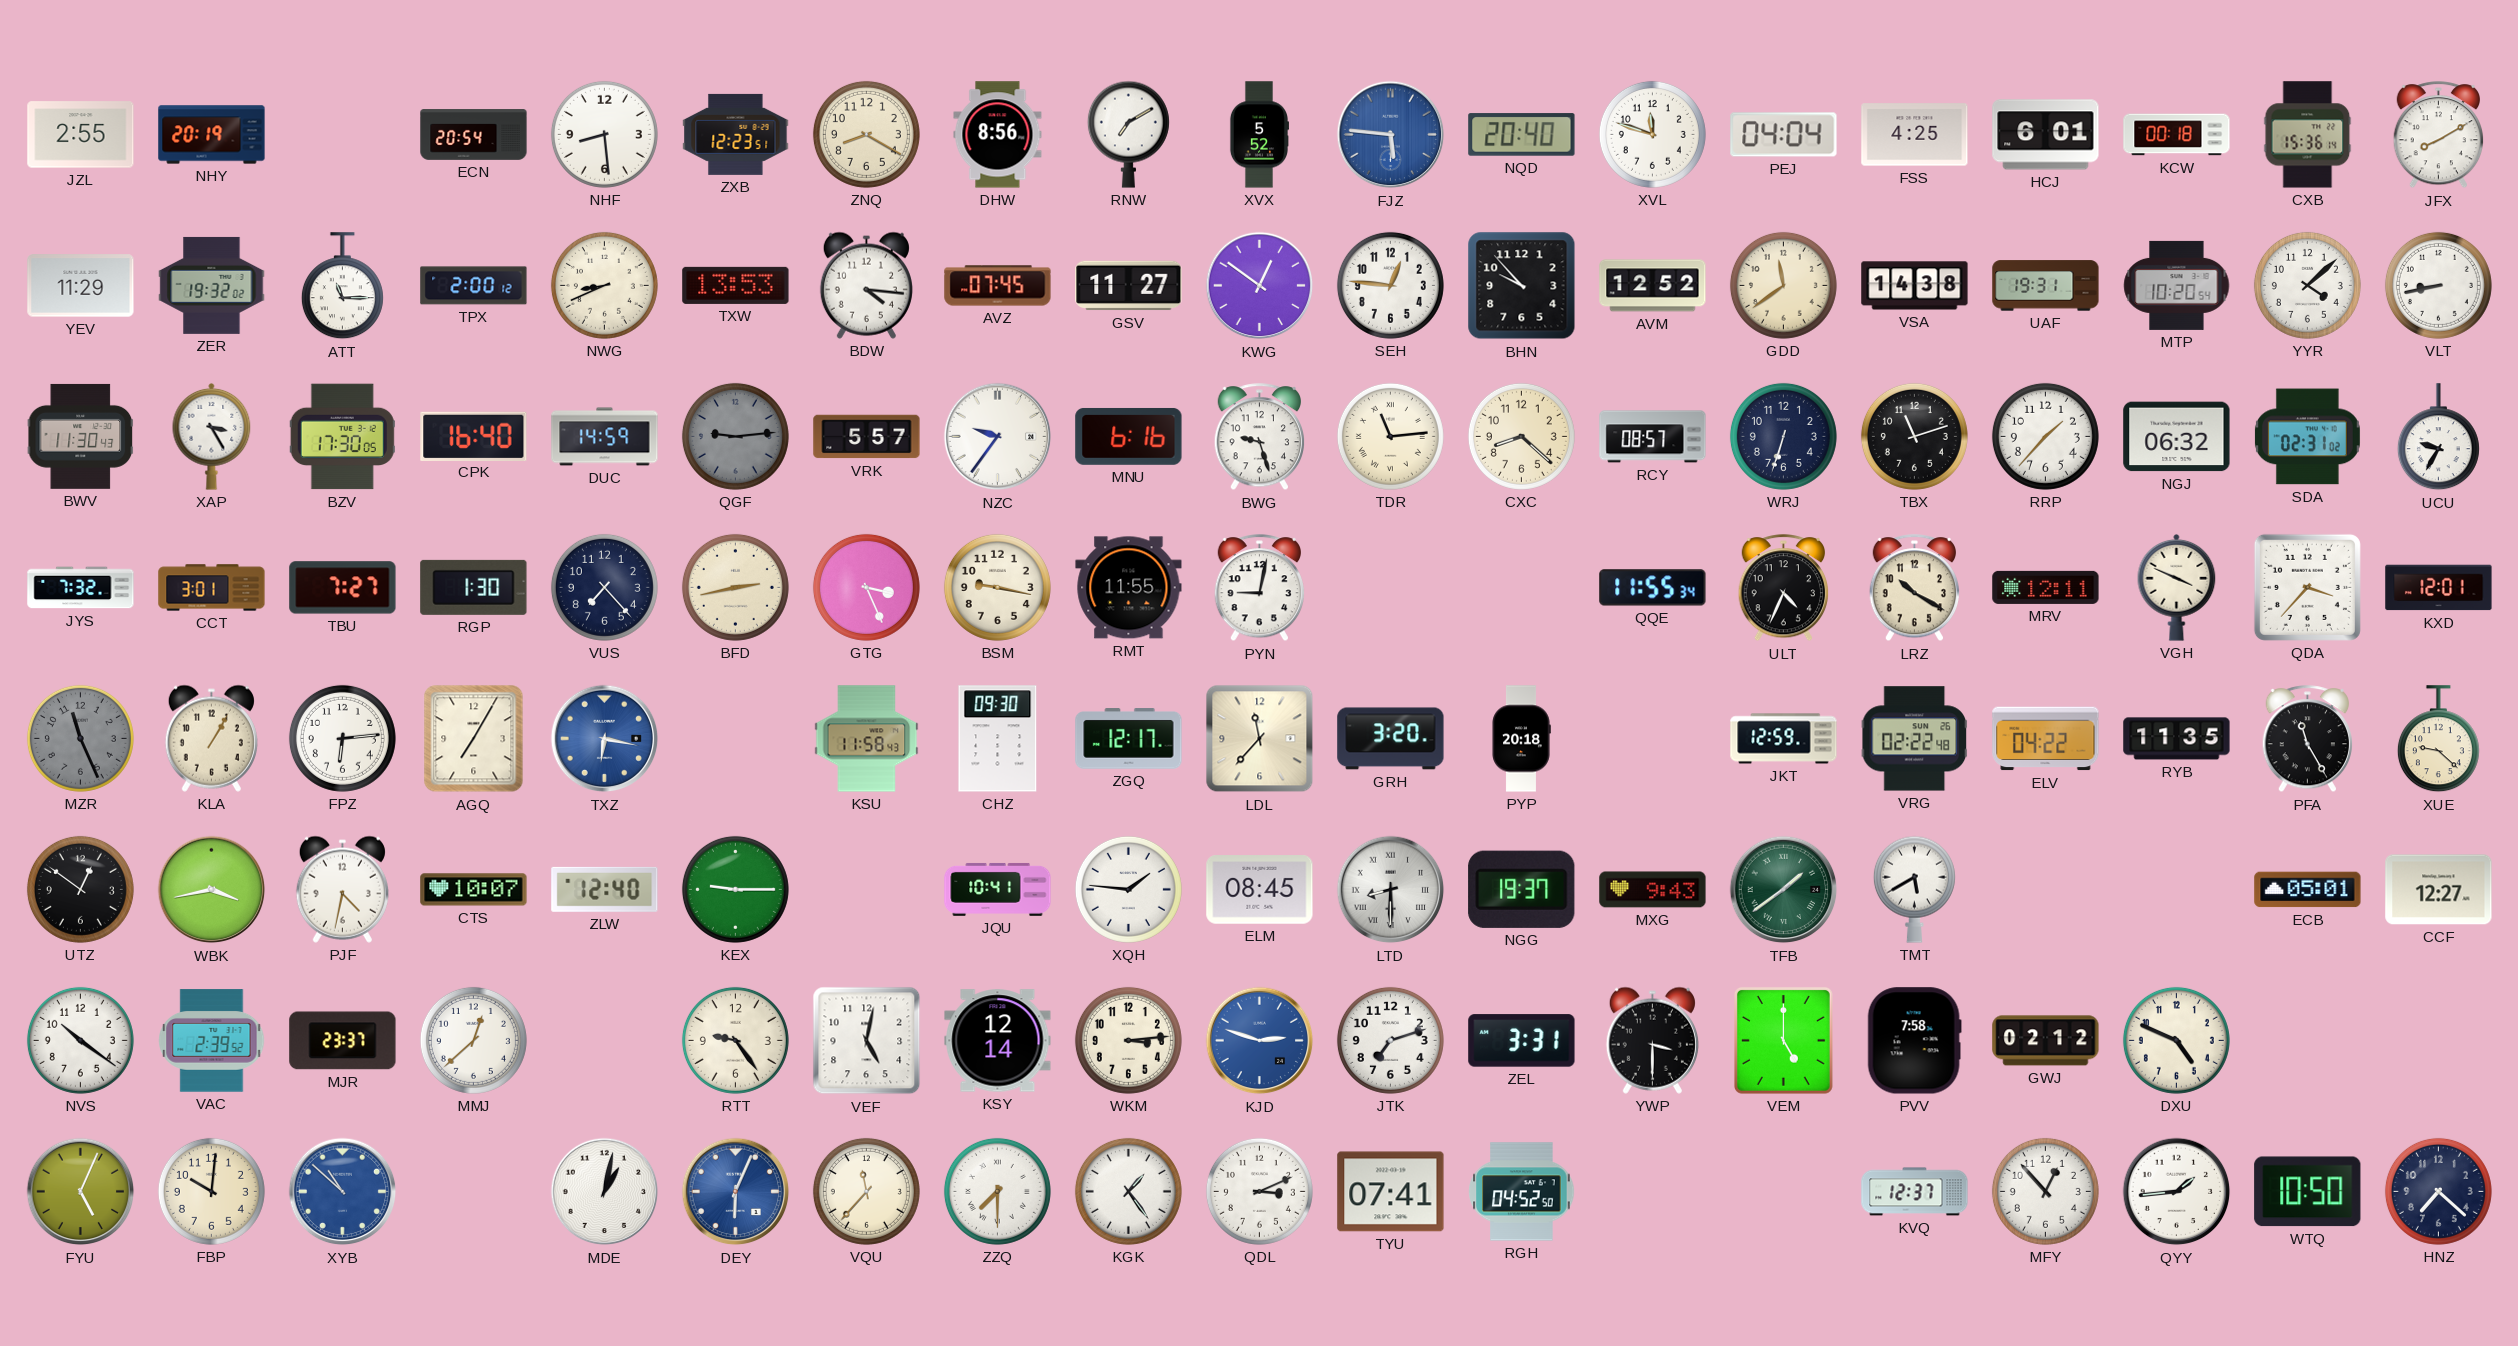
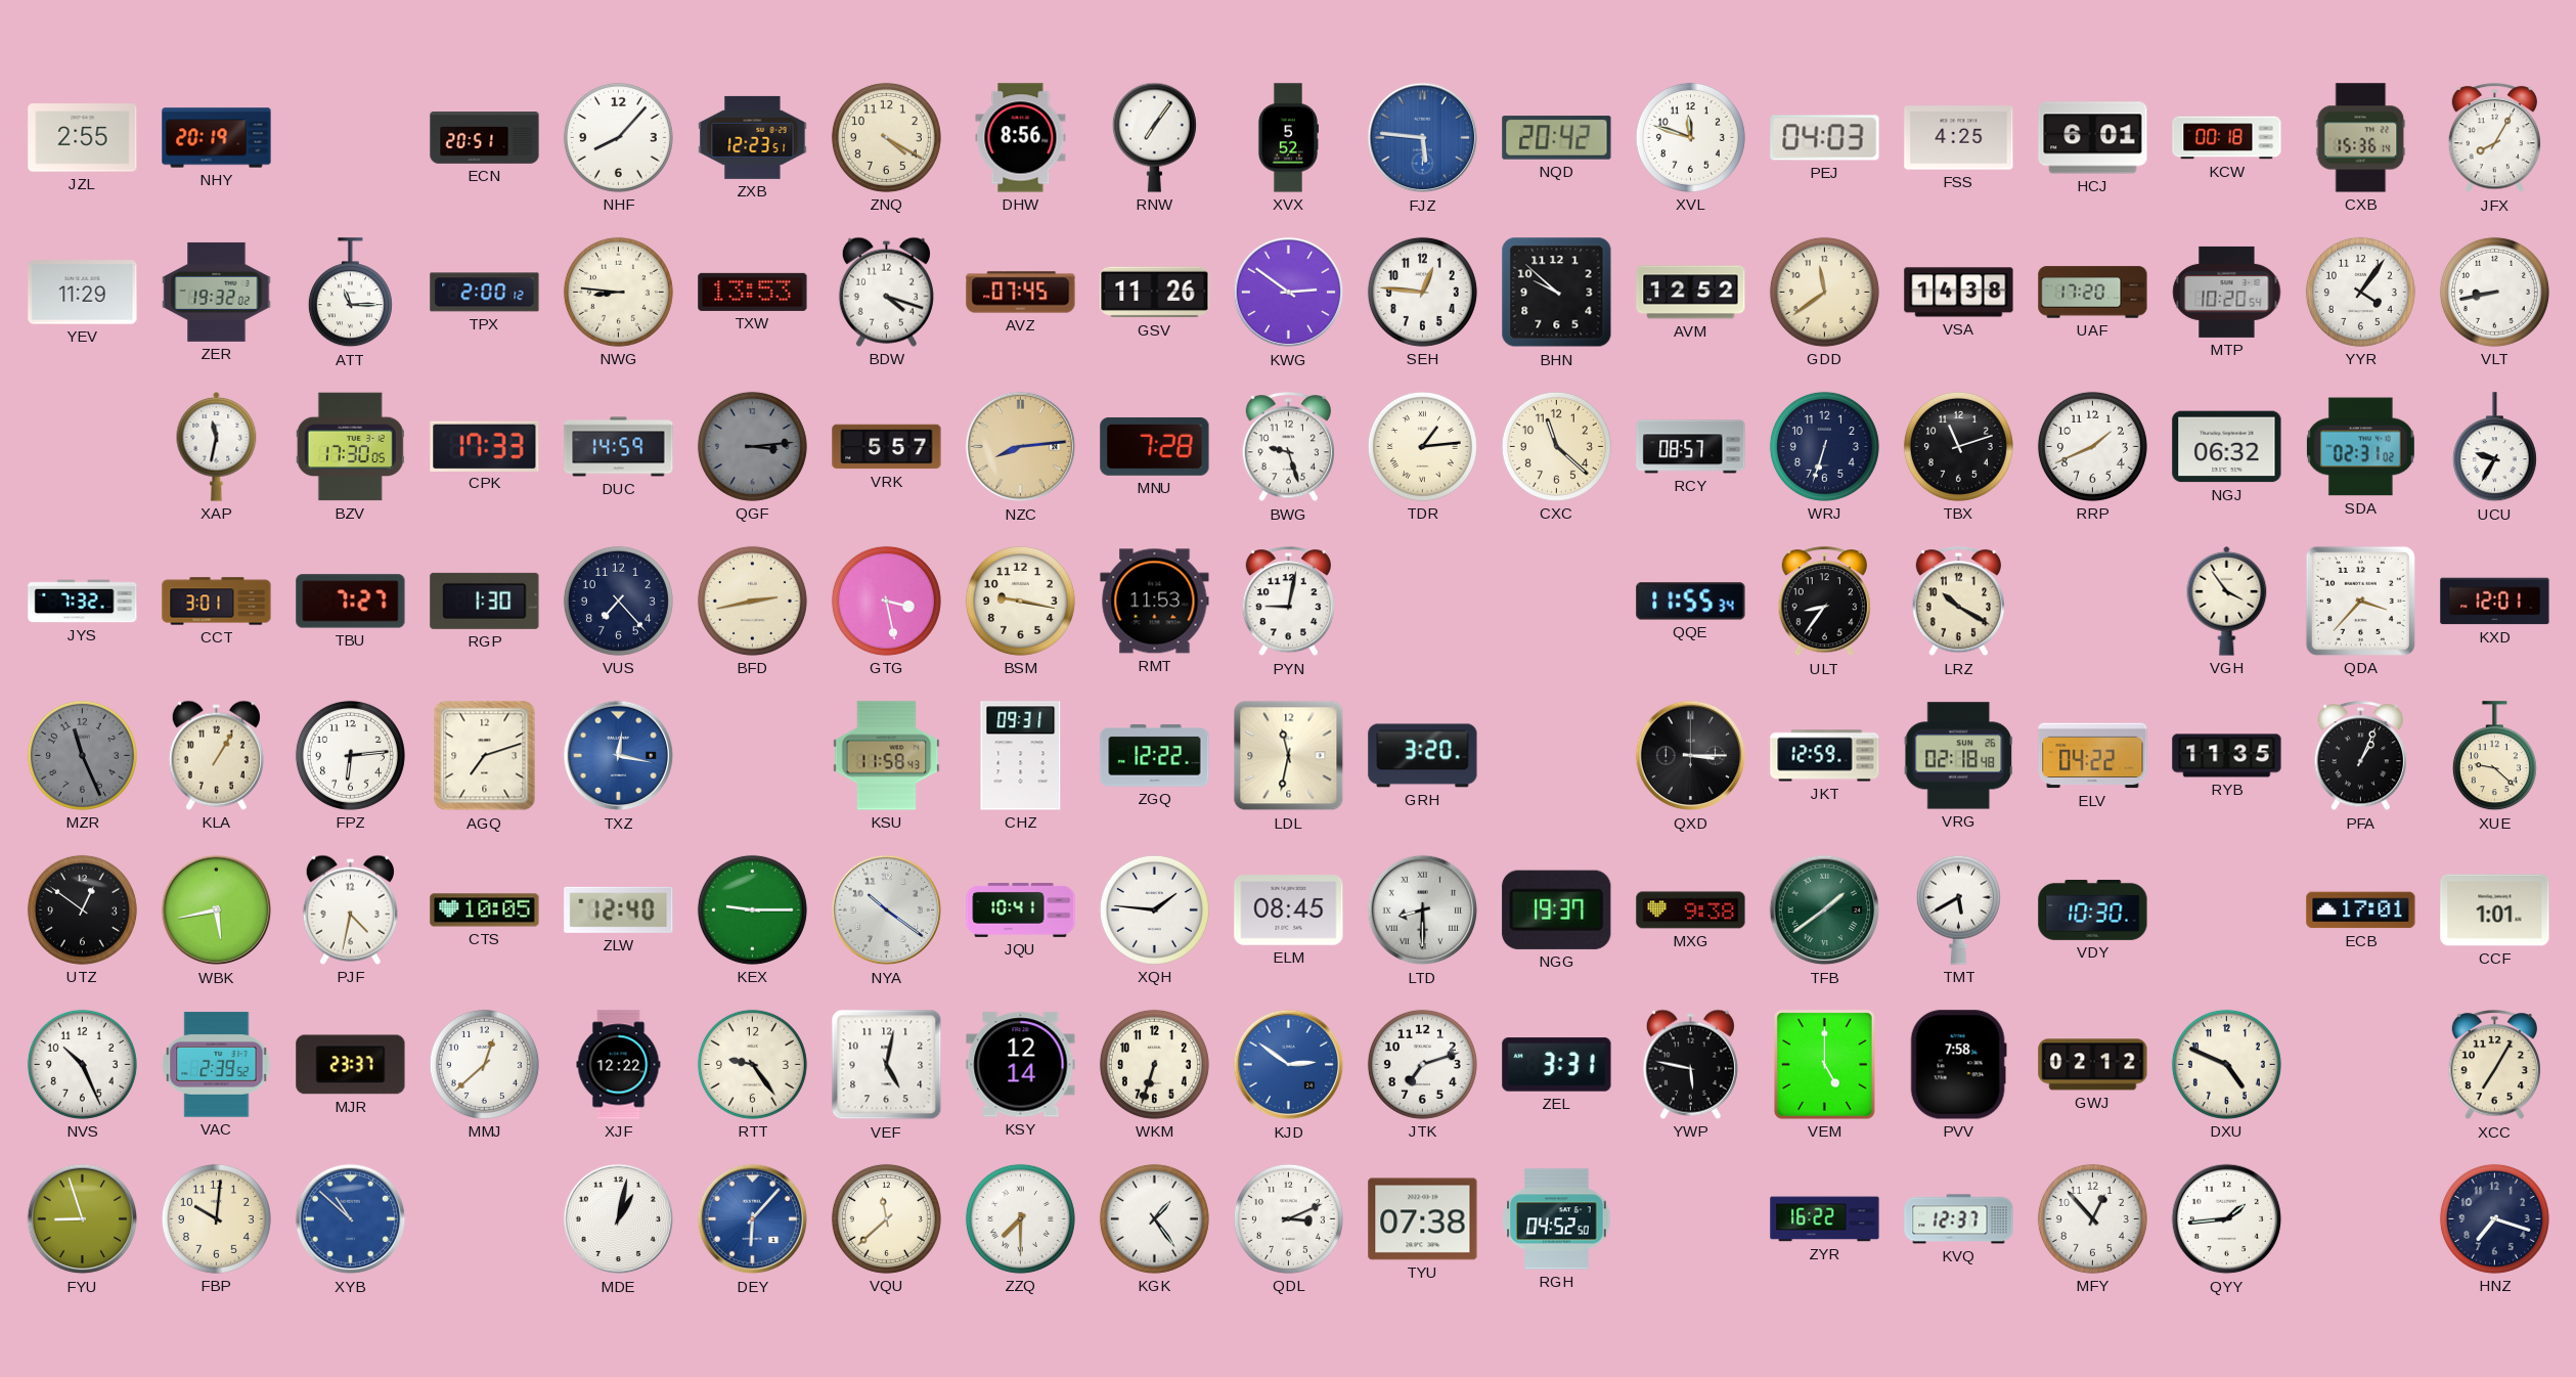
ECN: 20:54 -> 20:51 (485, 138)
NHF: 8:29 -> 8:07 (618, 137)
ZNQ: 8:20 -> 4:20 (886, 137)
RNW: 7:10 -> 7:06 (1154, 137)
NQD: 20:40 -> 20:42 (1557, 138)
PEJ: 04:04 -> 04:03 (1825, 138)
JFX: 8:10 -> 8:05 (2494, 138)
NWG: 8:41 -> 8:46 (618, 292)
BDW: 4:16 -> 4:18 (886, 292)
GSV: 11:27 -> 11:26 (1155, 293)
KWG: 12:51 -> 2:51 (1289, 293)
BHN: 9:53 -> 9:52 (1557, 293)
UAF: 19:31 -> 17:20 (2093, 293)
YYR: 4:08 -> 4:06 (2360, 292)
BWV: 11:30 -> none (81, 436)
XAP: 3:25 -> 11:32 (217, 446)
CPK: 16:40 -> 17:33 (485, 446)
QGF: 9:14 -> 3:14 (752, 446)
NZC: 9:36 -> 8:14 (1021, 447)
NZC dial: white -> champagne (1021, 447)
MNU: 6:16 -> 7:28 (1155, 446)
TDR: 11:14 -> 1:14 (1422, 446)
CXC: 8:22 -> 11:22 (1556, 446)
RRP: 1:37 -> 1:41 (2092, 446)
GTG: 3:26 -> 3:28 (886, 601)
RMT: 11:55 -> 11:53 (1155, 602)
ULT: 4:34 -> 8:36 (1824, 602)
MRV: 12:11 -> none (2046, 587)
VGH: 3:49 -> 3:54 (2227, 601)
AGQ: 7:05 -> 7:12 (485, 756)
TXZ: 6:17 -> 12:17 (619, 756)
CHZ: 09:30 -> 09:31 (1021, 756)
ZGQ: 12:17 -> 12:22 (1155, 756)
LDL: 11:37 -> 11:32 (1289, 756)
PYP: 20:18 -> none (1521, 739)
QXD: none -> 3:15 (1691, 756)
VRG: 02:22 -> 02:18 (1959, 756)
PFA: 11:25 -> 1:04 (2360, 756)
WBK: 3:43 -> 5:43 (217, 910)
CTS: 10:07 -> 10:05 (485, 910)
NYA: none -> 10:21 (887, 910)
MXG: 9:43 -> 9:38 (1691, 910)
VDY: none -> 10:30 (2093, 909)
ECB: 05:01 -> 17:01 (2361, 910)
CCF: 12:27 -> 1:01 (2495, 910)
NVS: 10:21 -> 10:26 (82, 1064)
XJF: none -> 12:22 (619, 1065)
WKM: 3:14 -> 6:33 (1154, 1064)
KJD: 2:48 -> 2:51 (1289, 1065)
YWP: 3:30 -> 5:47 (1690, 1064)
XCC: none -> 7:05 (2494, 1065)
FYU: 5:04 -> 8:57 (83, 1219)
DEY: 6:04 -> 6:07 (753, 1219)
VQU: 11:37 -> 11:38 (886, 1218)
TYU: 07:41 -> 07:38 (1423, 1219)
ZYR: none -> 16:22 (1825, 1219)
WTQ: 10:50 -> none (2308, 1192)
HNZ: 7:22 -> 7:18 (2494, 1218)
